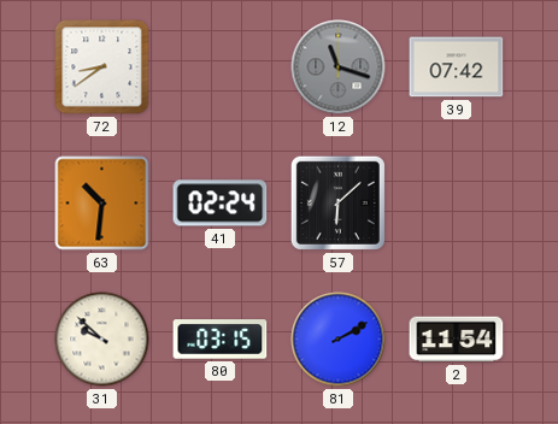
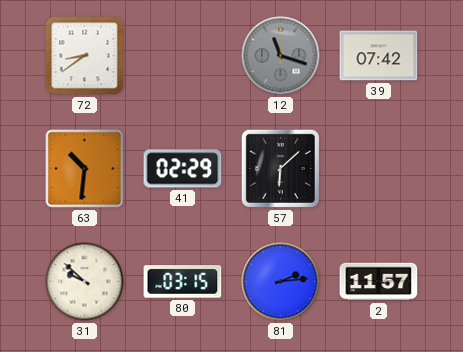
41: 02:24 -> 02:29 (183, 169)
81: 2:10 -> 2:14 (281, 282)
2: 11:54 -> 11:57 (379, 282)
